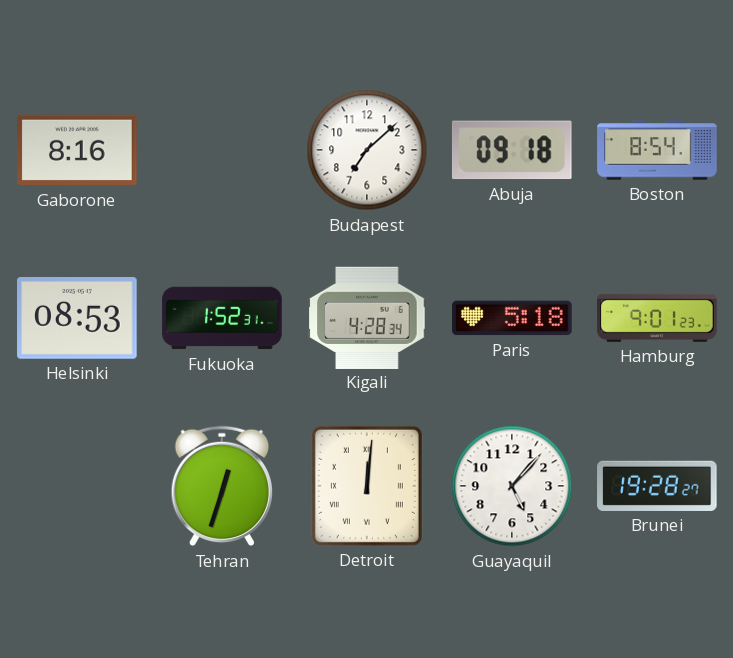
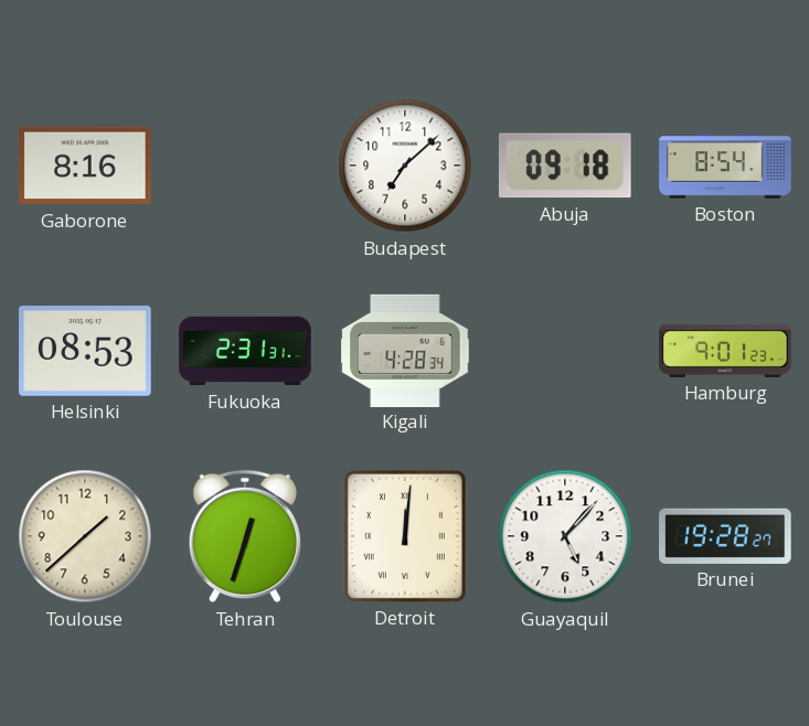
Fukuoka: 1:52 -> 2:31 (245, 351)
Paris: 5:18 -> none (512, 318)
Toulouse: none -> 1:38 (85, 536)
